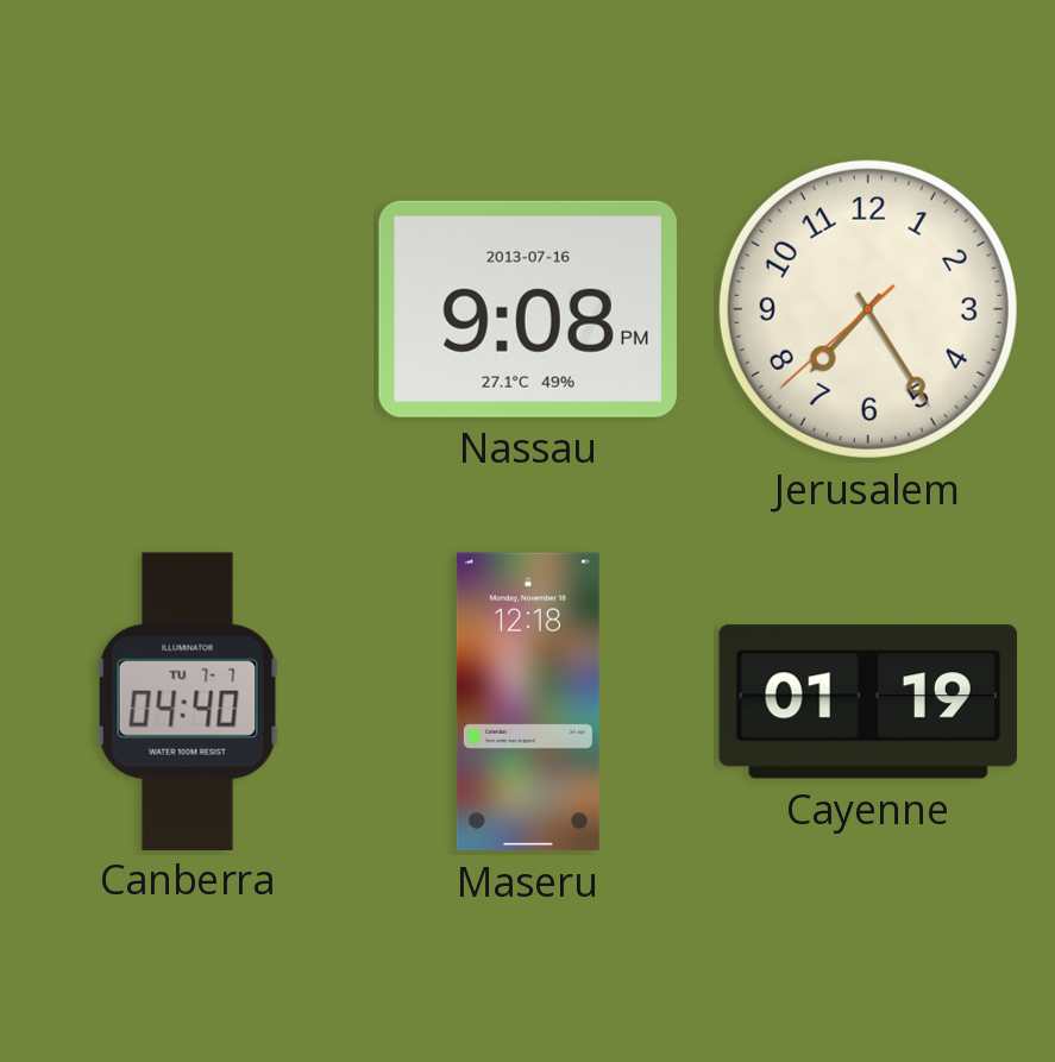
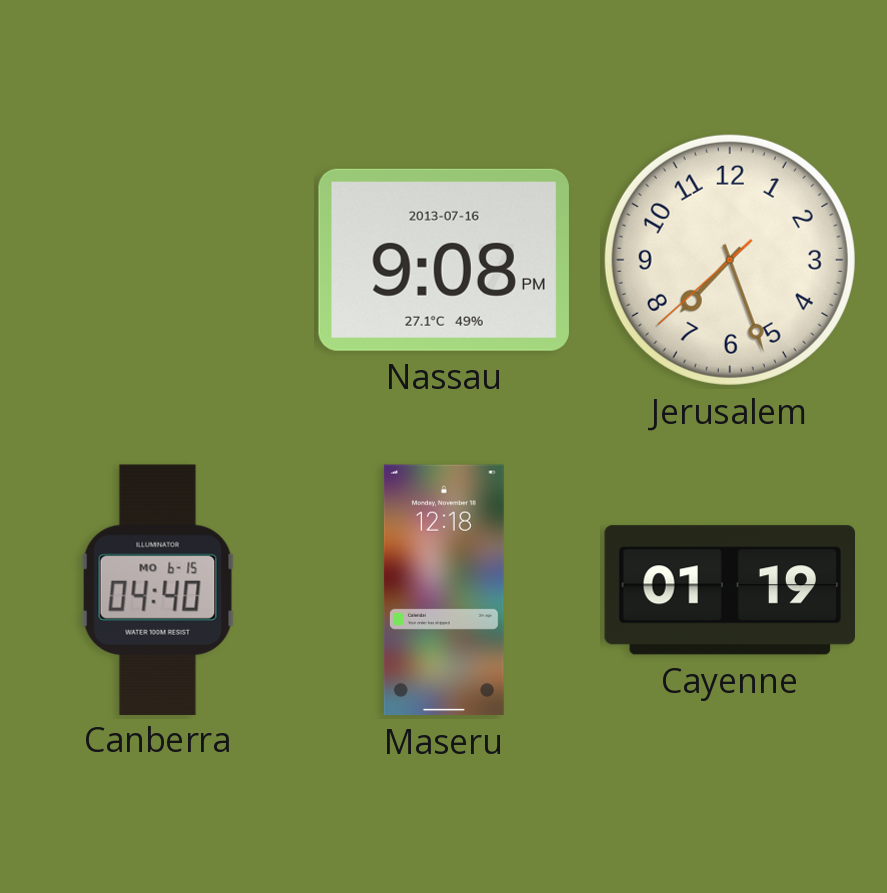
Jerusalem: 7:24 -> 7:26 (730, 260)
Canberra date: TU 7-7 -> MO 6-15 (158, 589)
